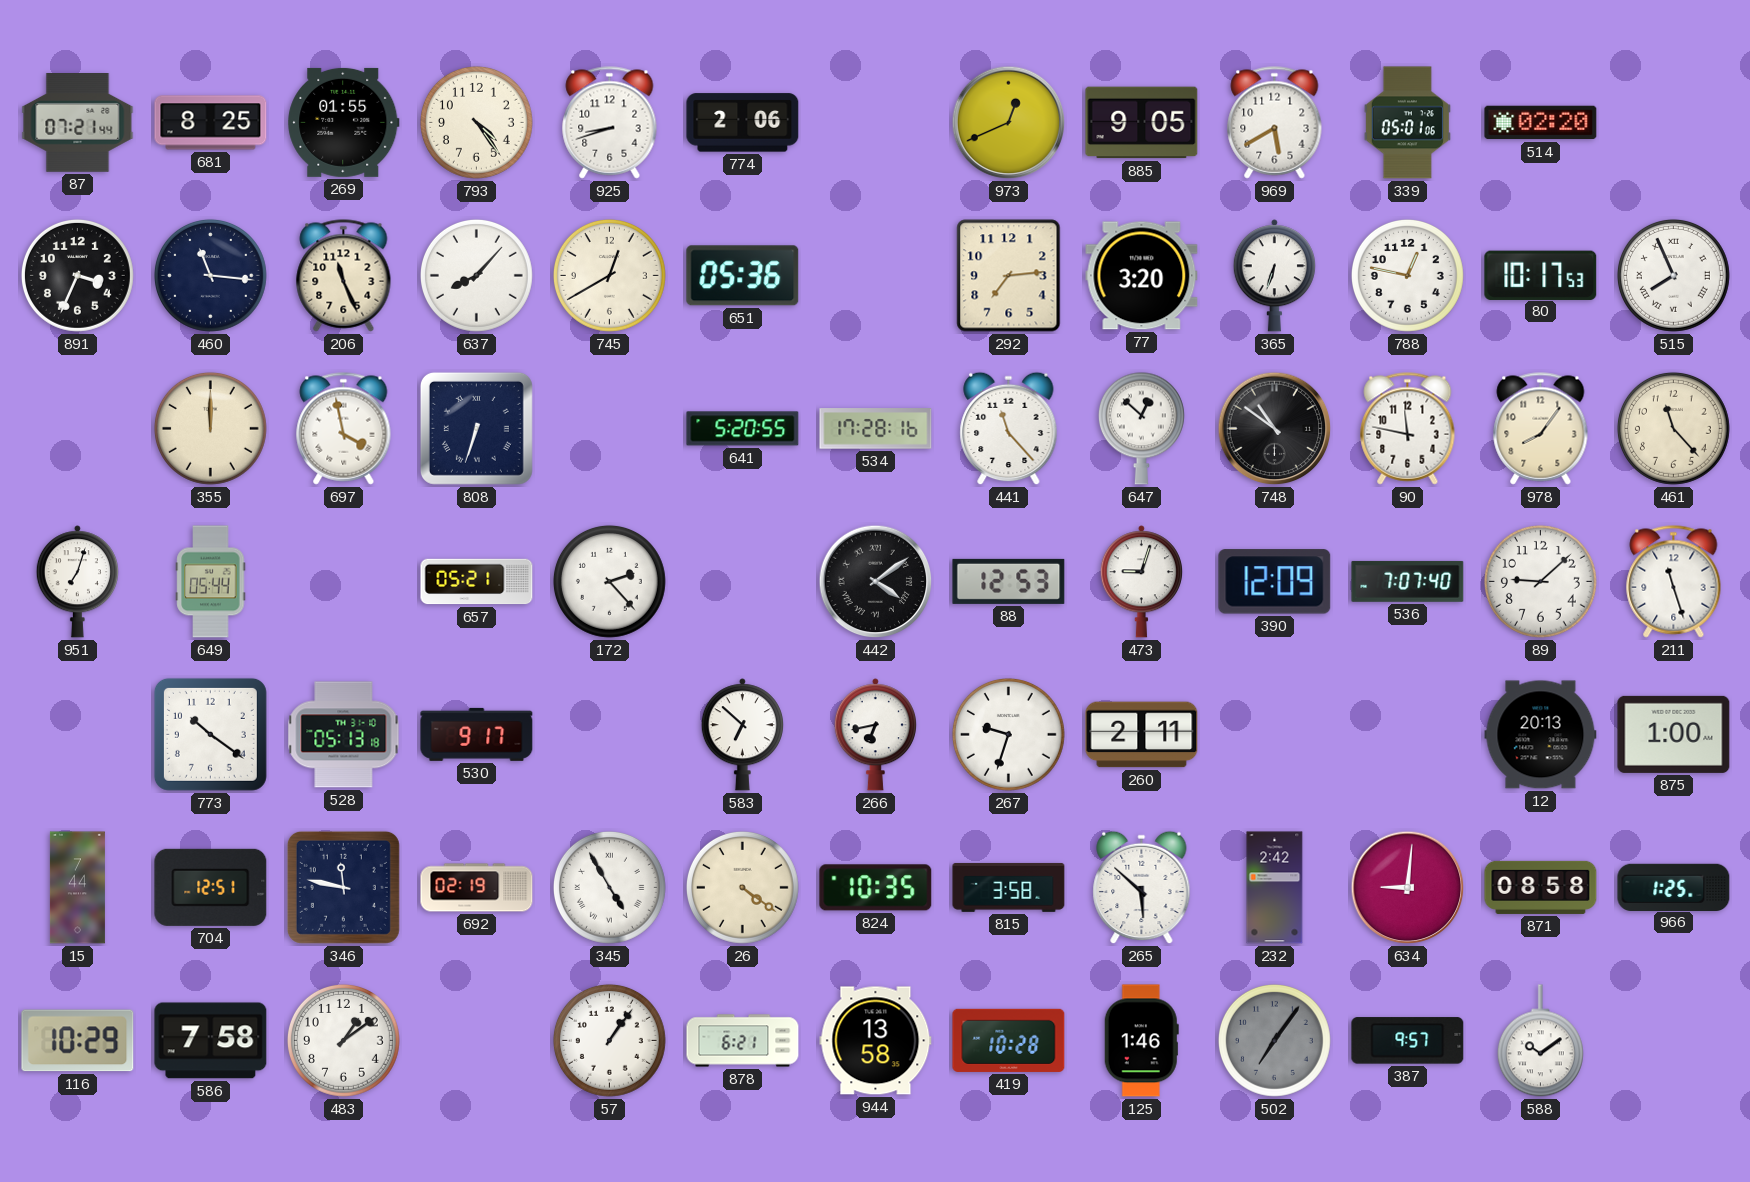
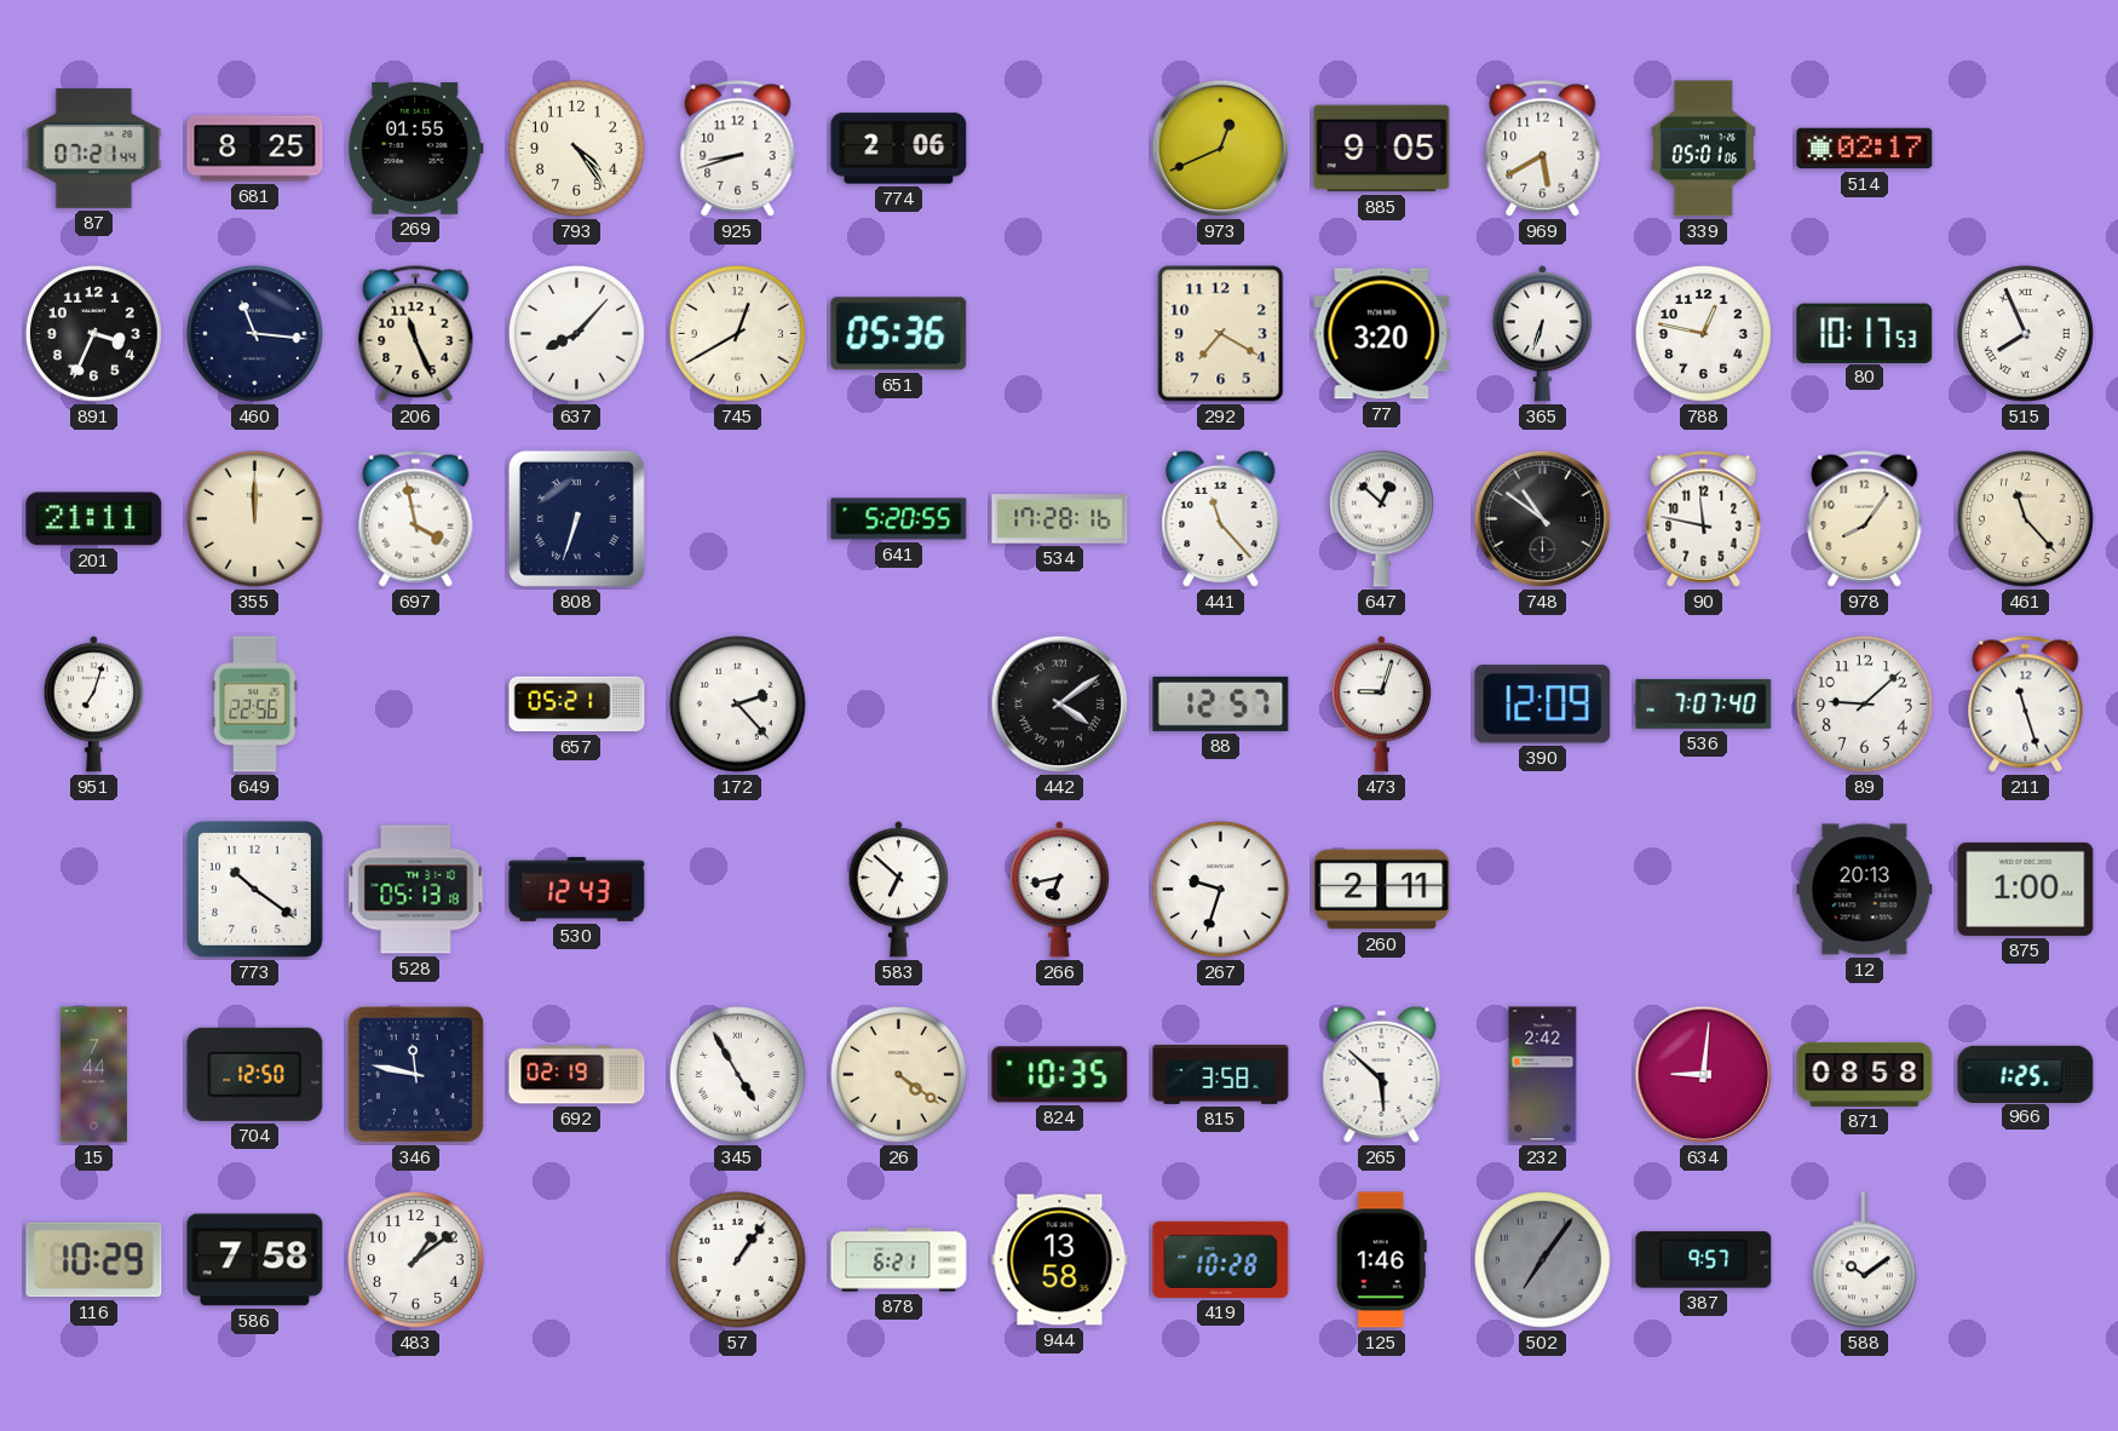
514: 02:20 -> 02:17 (1865, 149)
292: 7:14 -> 7:20 (1221, 334)
201: none -> 21:11 (94, 519)
649: 05:44 -> 22:56 (255, 705)
88: 12:53 -> 12:57 (1221, 703)
530: 9:17 -> 12:43 (577, 889)
704: 12:51 -> 12:50 (255, 1074)
